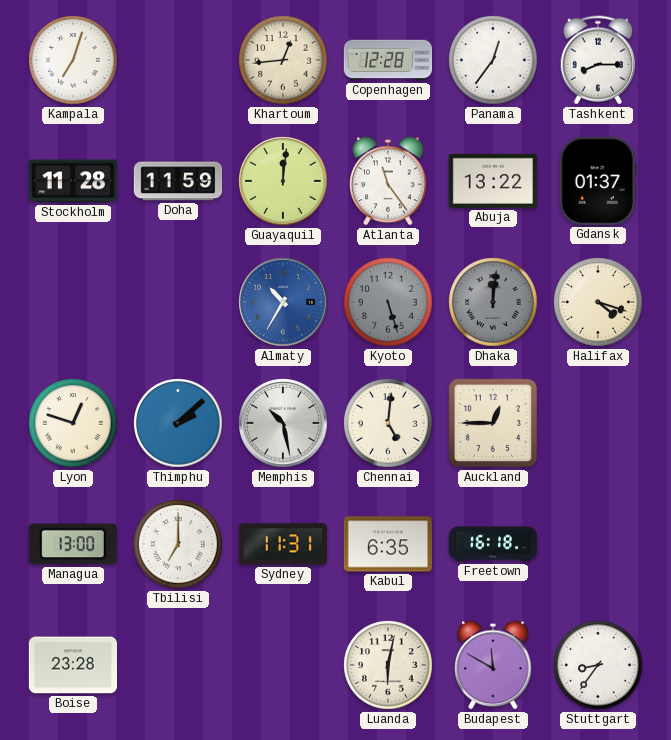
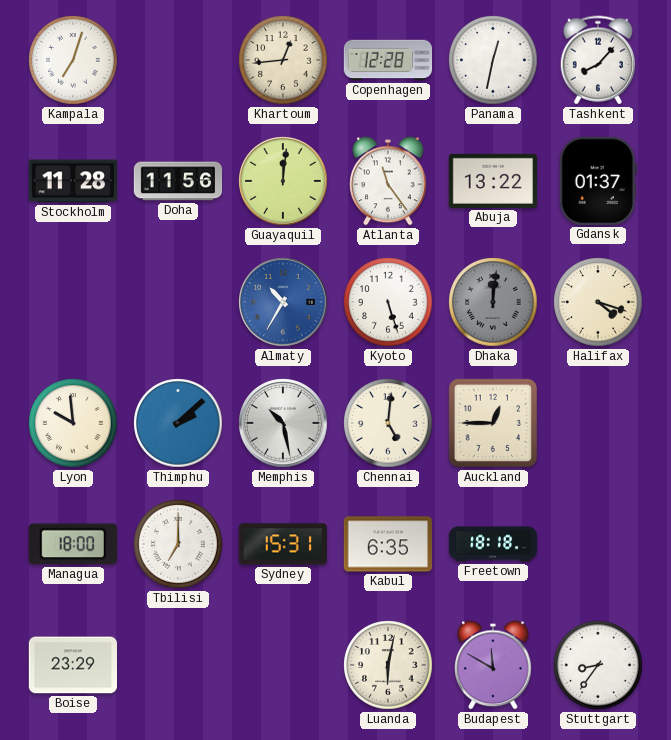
Panama: 12:36 -> 12:32 (493, 60)
Tashkent: 8:15 -> 8:07 (597, 60)
Doha: 11:59 -> 11:56 (178, 181)
Kyoto dial: grey -> white (388, 302)
Lyon: 12:48 -> 9:59 (73, 423)
Managua: 13:00 -> 18:00 (73, 544)
Sydney: 11:31 -> 15:31 (282, 544)
Freetown: 16:18 -> 18:18 (493, 544)
Boise: 23:28 -> 23:29 (72, 665)
